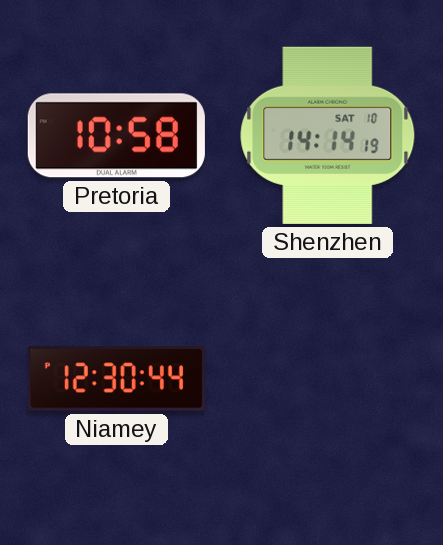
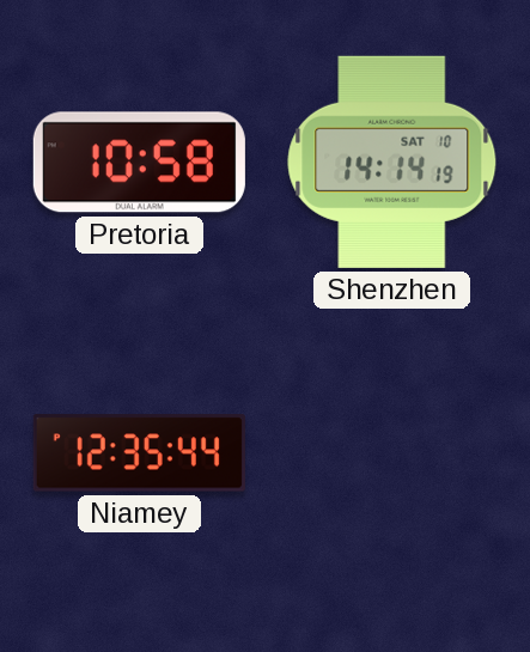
Niamey: 12:30 -> 12:35 (139, 453)
